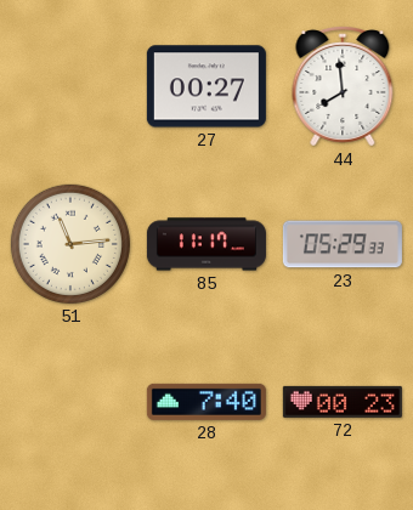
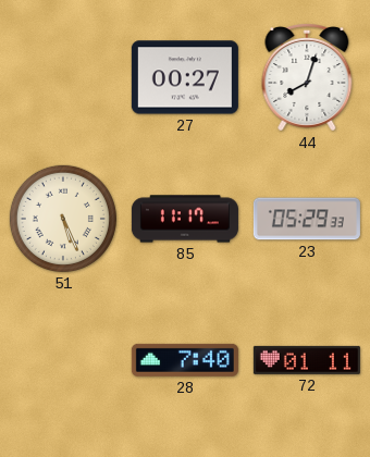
44: 7:59 -> 8:03 (307, 78)
51: 11:14 -> 5:26 (63, 219)
72: 00:23 -> 01:11 (307, 360)
